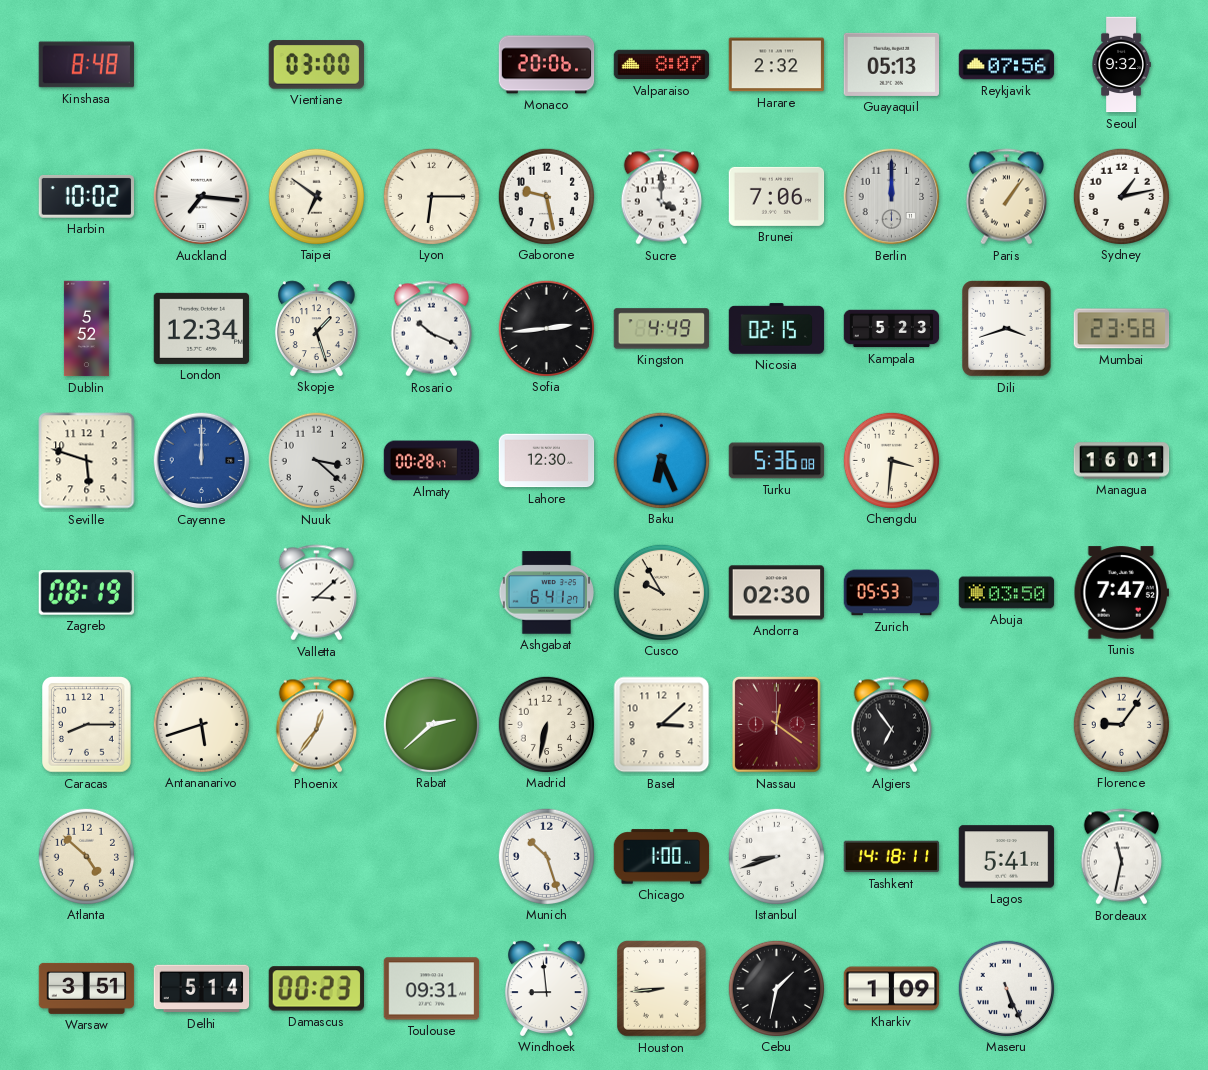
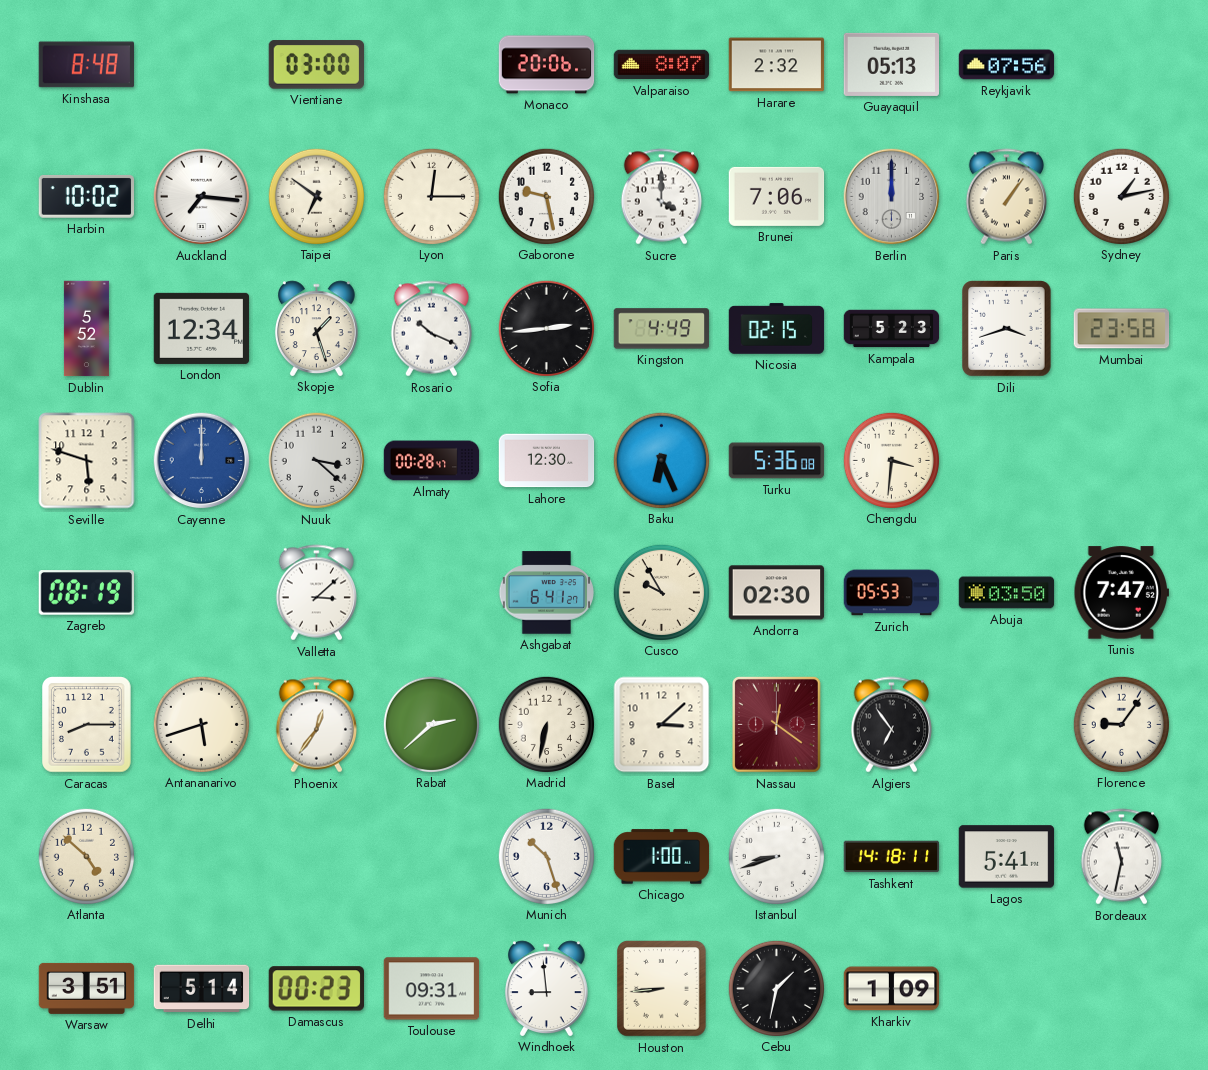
Seoul: 9:32 -> none (1121, 65)
Lyon: 6:15 -> 12:15 (431, 196)
Managua: 16:01 -> none (1122, 461)
Maseru: 5:26 -> none (1006, 988)
